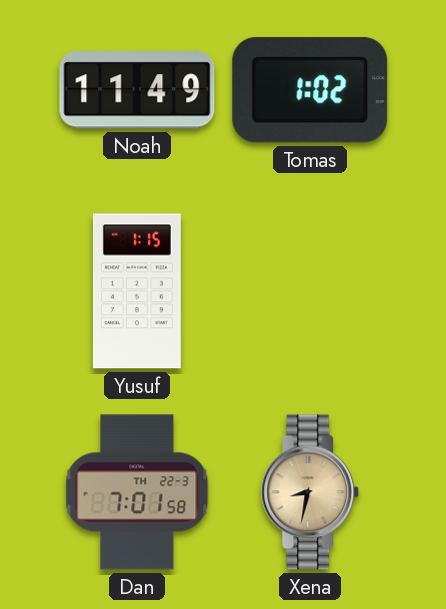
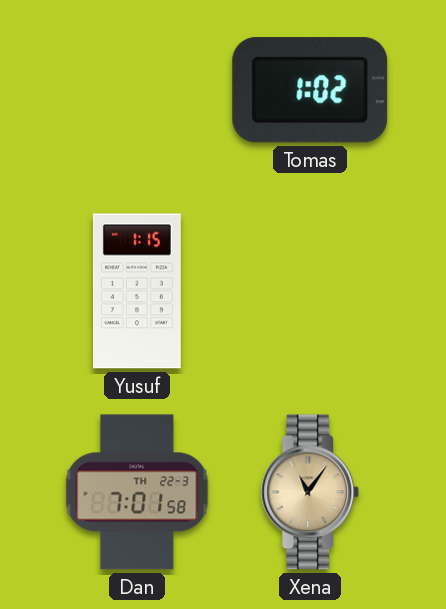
Noah: 11:49 -> none (137, 90)
Xena: 8:32 -> 11:06 (310, 492)
